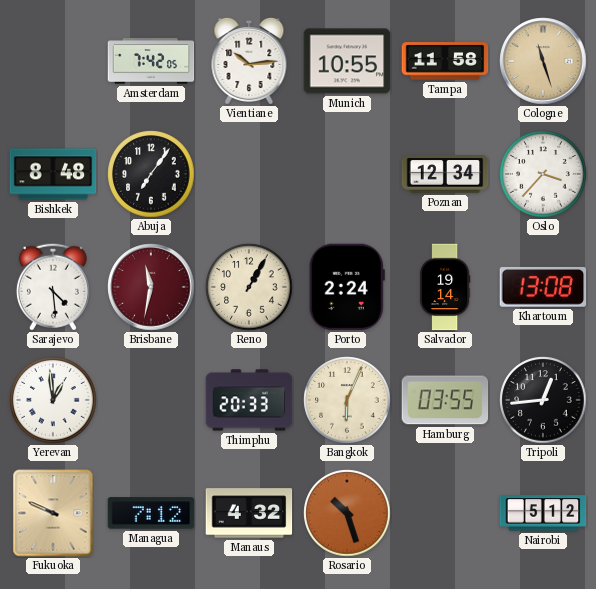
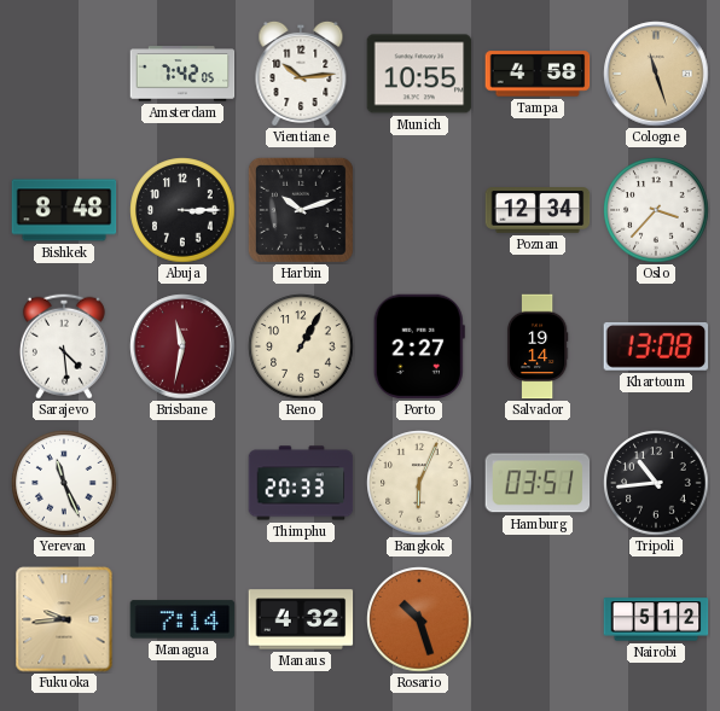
Tampa: 11:58 -> 4:58 (538, 74)
Abuja: 7:06 -> 3:15 (182, 210)
Harbin: none -> 10:12 (301, 210)
Porto: 2:24 -> 2:27 (419, 346)
Yerevan: 12:59 -> 11:26 (64, 483)
Hamburg: 03:55 -> 03:51 (538, 483)
Tripoli: 12:44 -> 10:44 (656, 483)
Fukuoka: 9:49 -> 9:44 (64, 619)
Managua: 7:12 -> 7:14 (182, 619)
